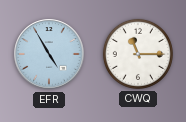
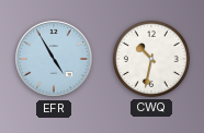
CWQ: 11:15 -> 10:32 (151, 59)
